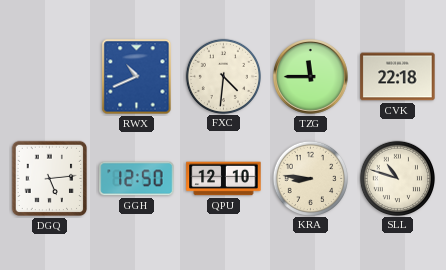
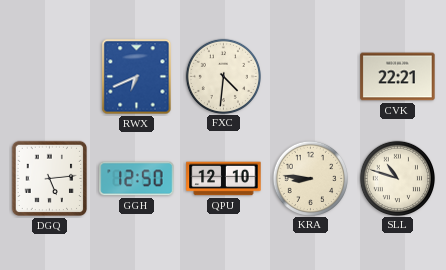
RWX: 10:41 -> 6:41 (137, 77)
TZG: 11:45 -> none (311, 77)
CVK: 22:18 -> 22:21 (398, 77)
